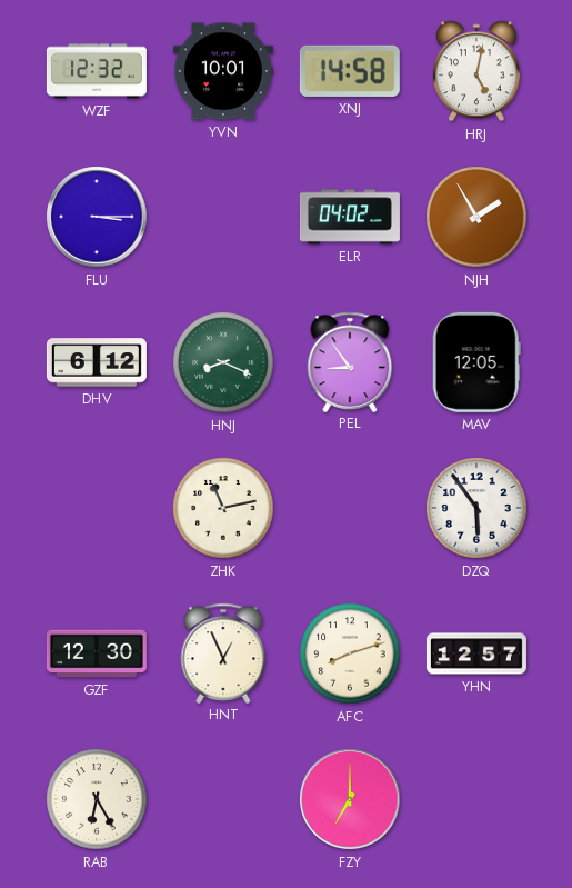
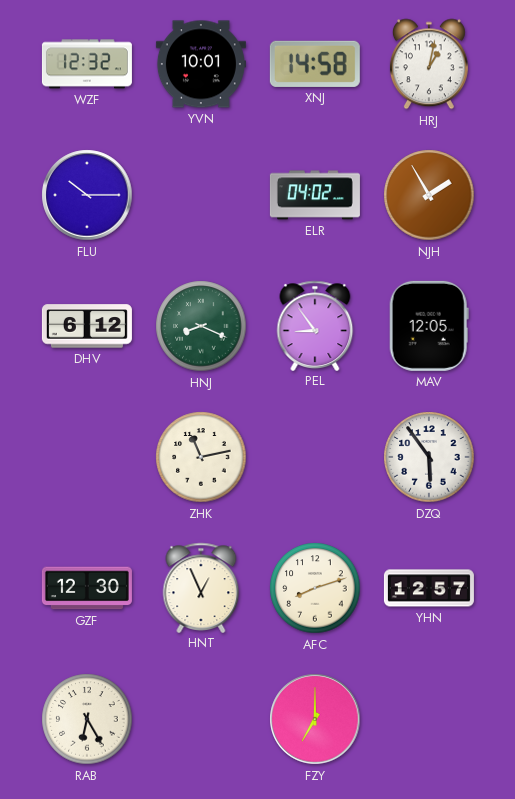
HRJ: 5:02 -> 1:02 (429, 64)
FLU: 3:15 -> 10:15 (87, 195)
